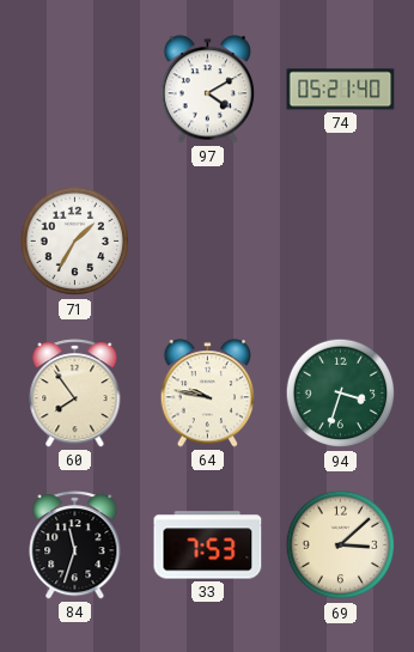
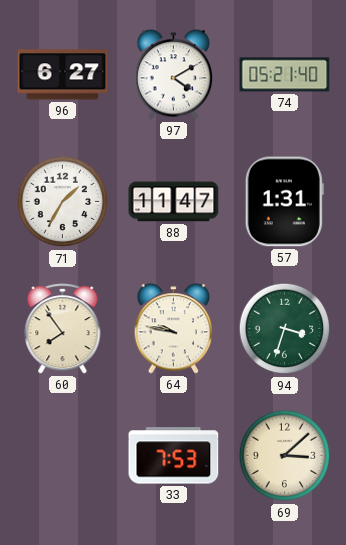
96: none -> 6:27 (63, 75)
88: none -> 11:47 (174, 202)
57: none -> 1:31 (284, 202)
84: 11:33 -> none (75, 546)
